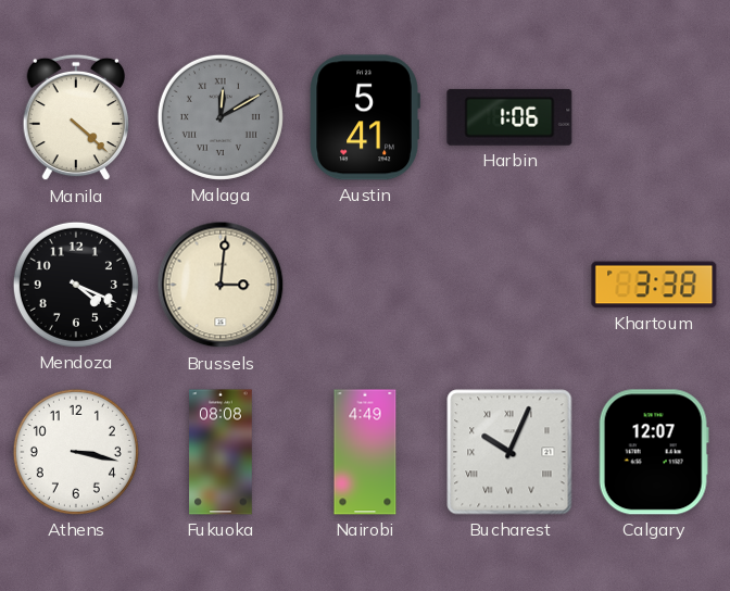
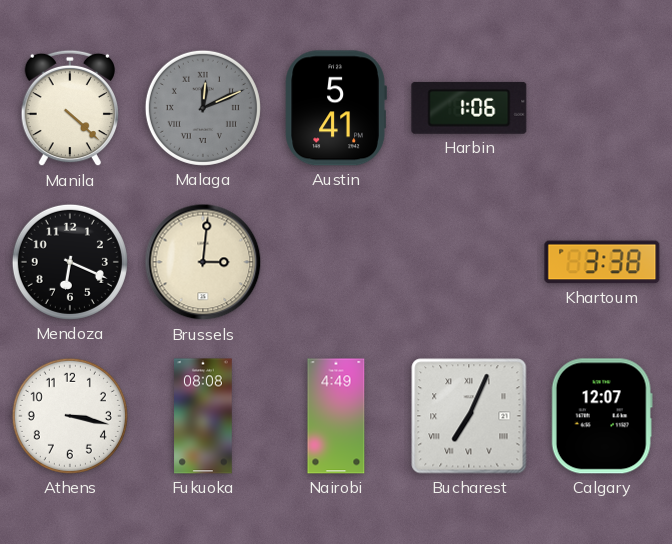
Malaga: 12:10 -> 12:11 (203, 108)
Mendoza: 4:19 -> 6:19 (70, 262)
Bucharest: 10:04 -> 7:04 (469, 416)
